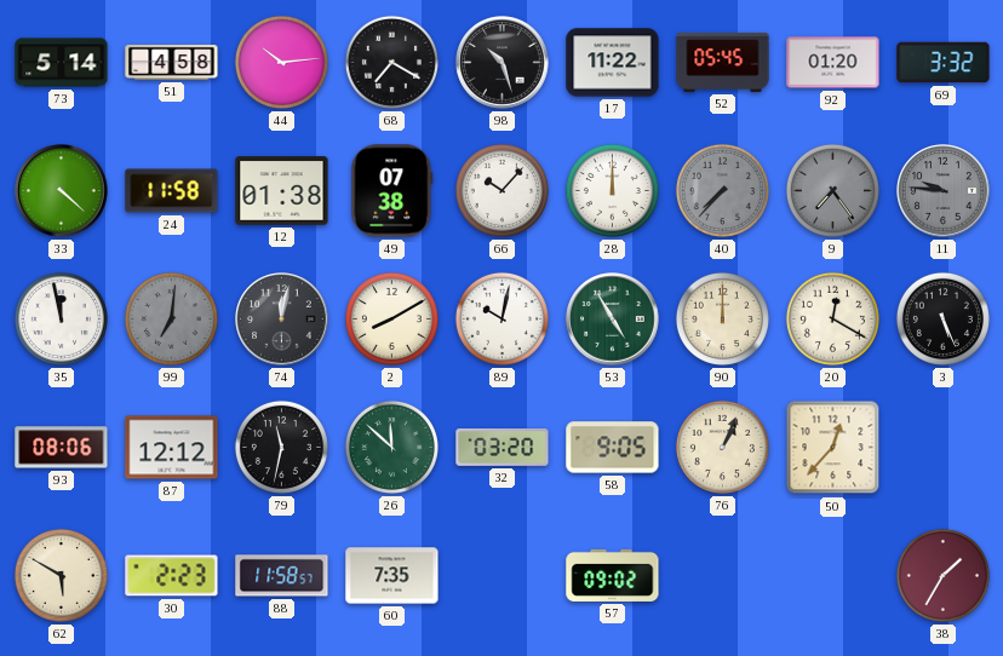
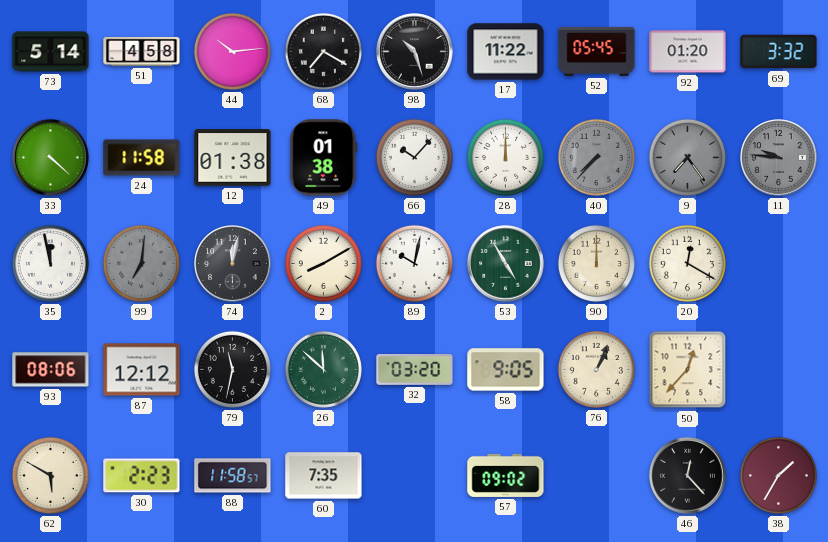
49: 07:38 -> 01:38 (324, 158)
3: 5:26 -> none (942, 318)
46: none -> 12:23 (688, 476)
